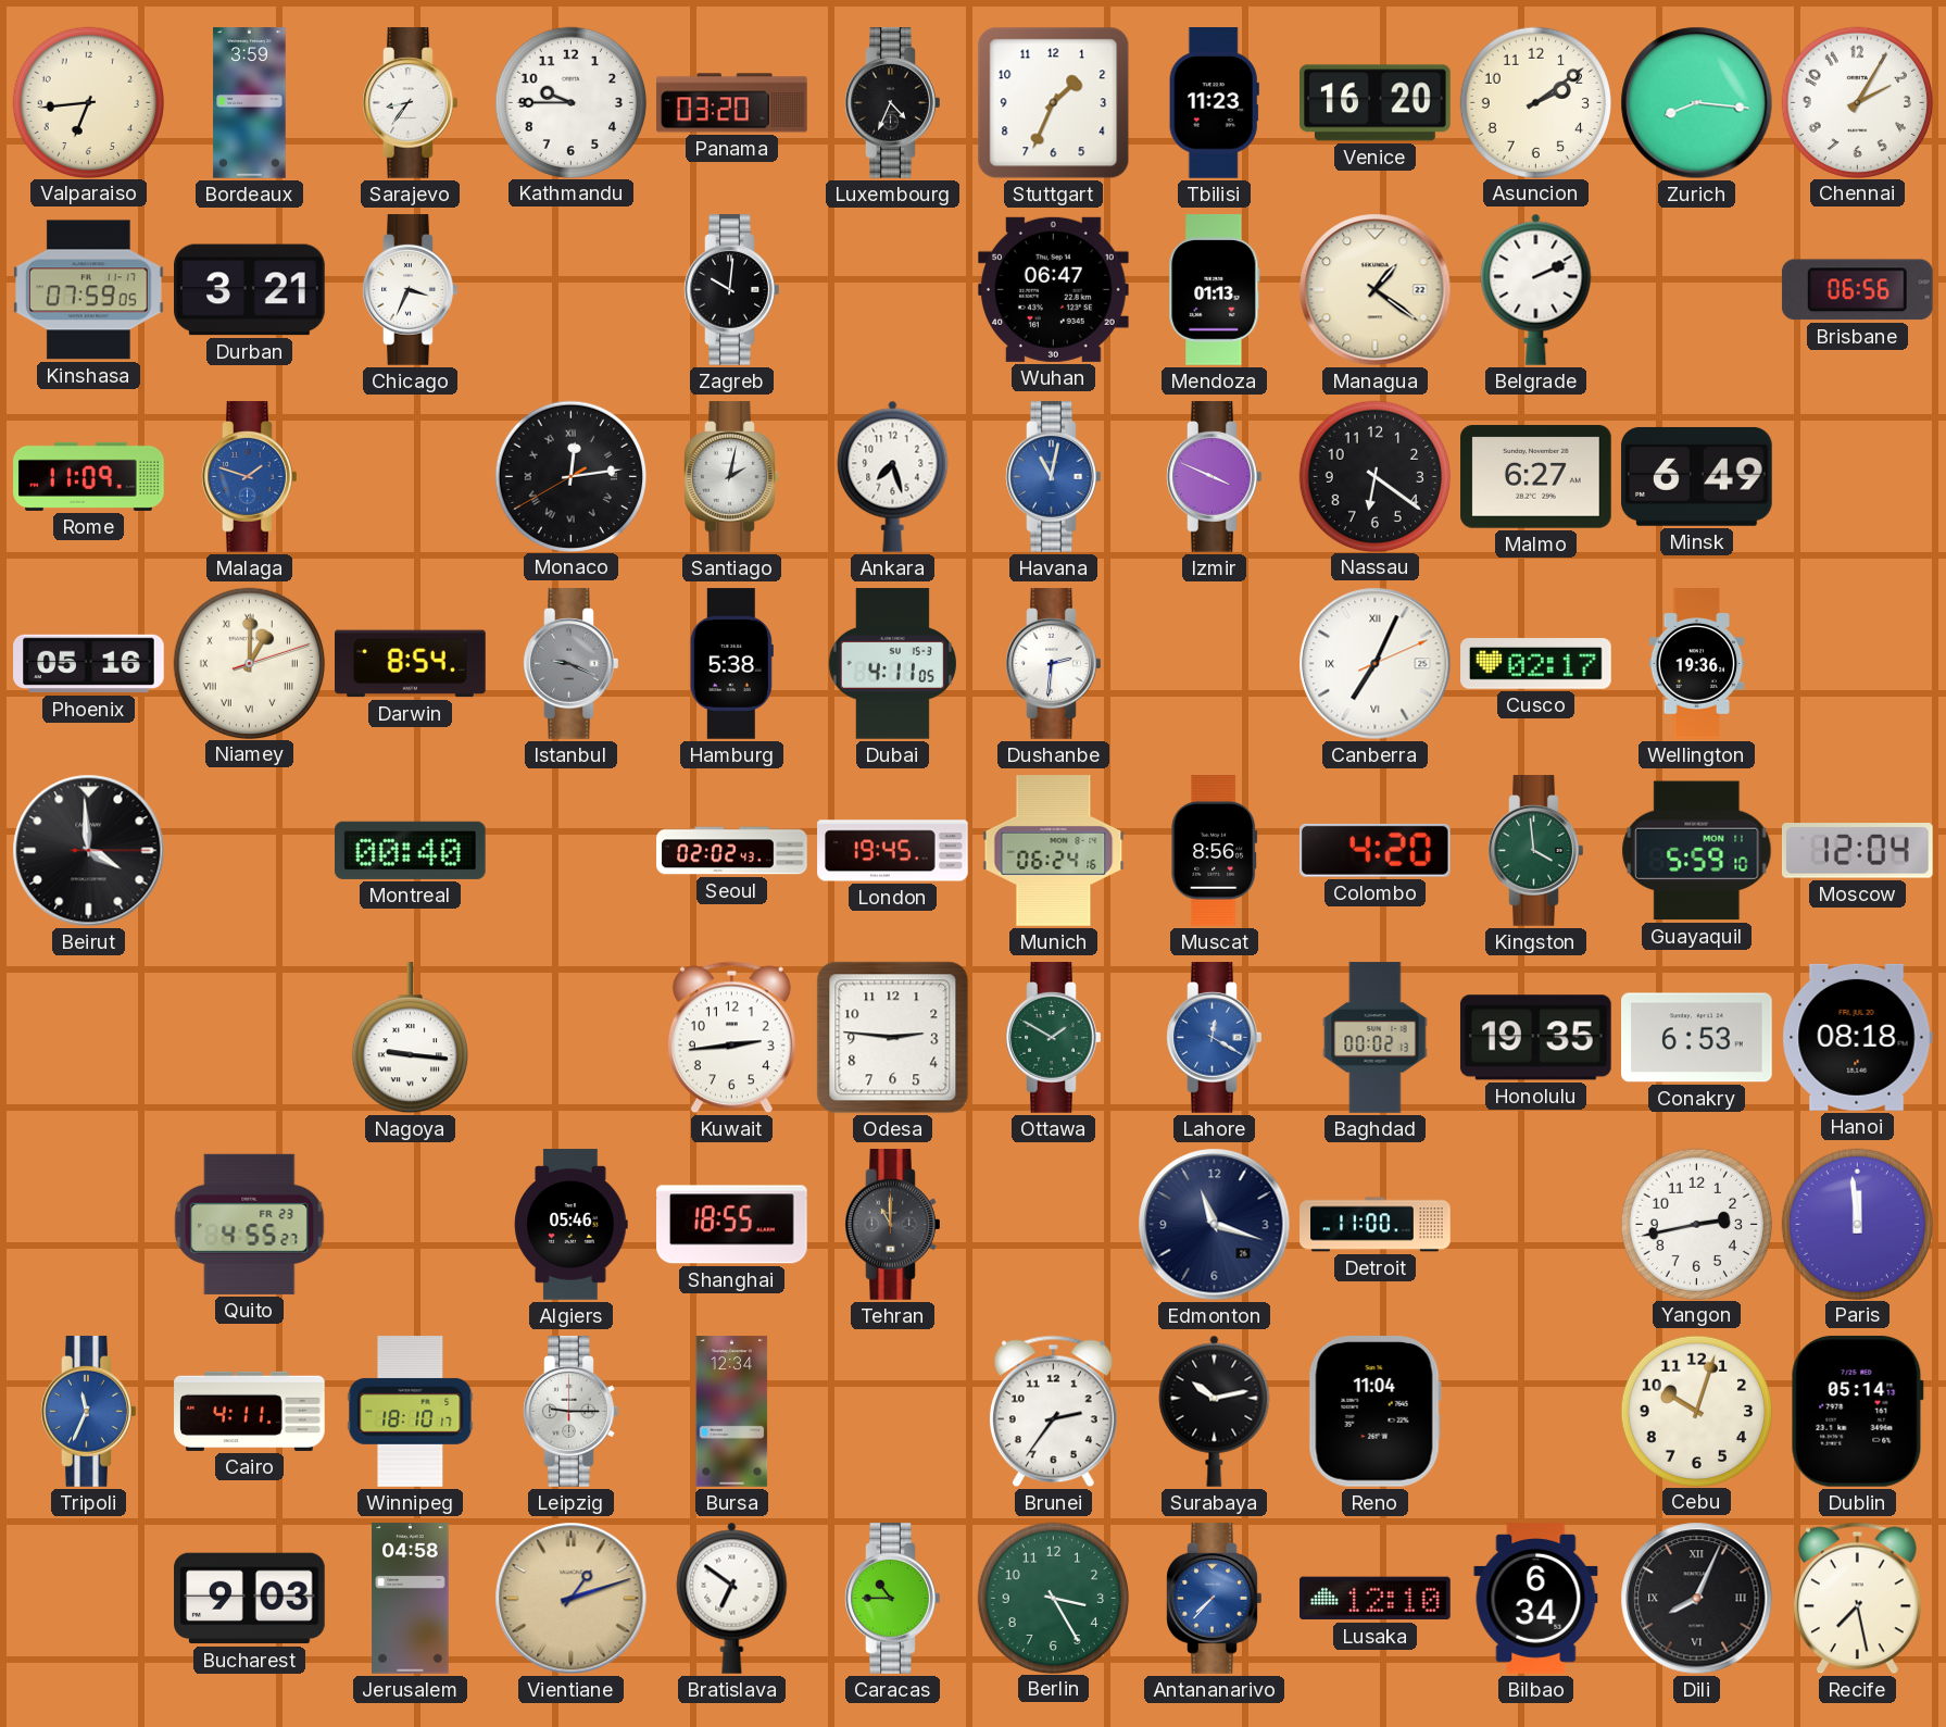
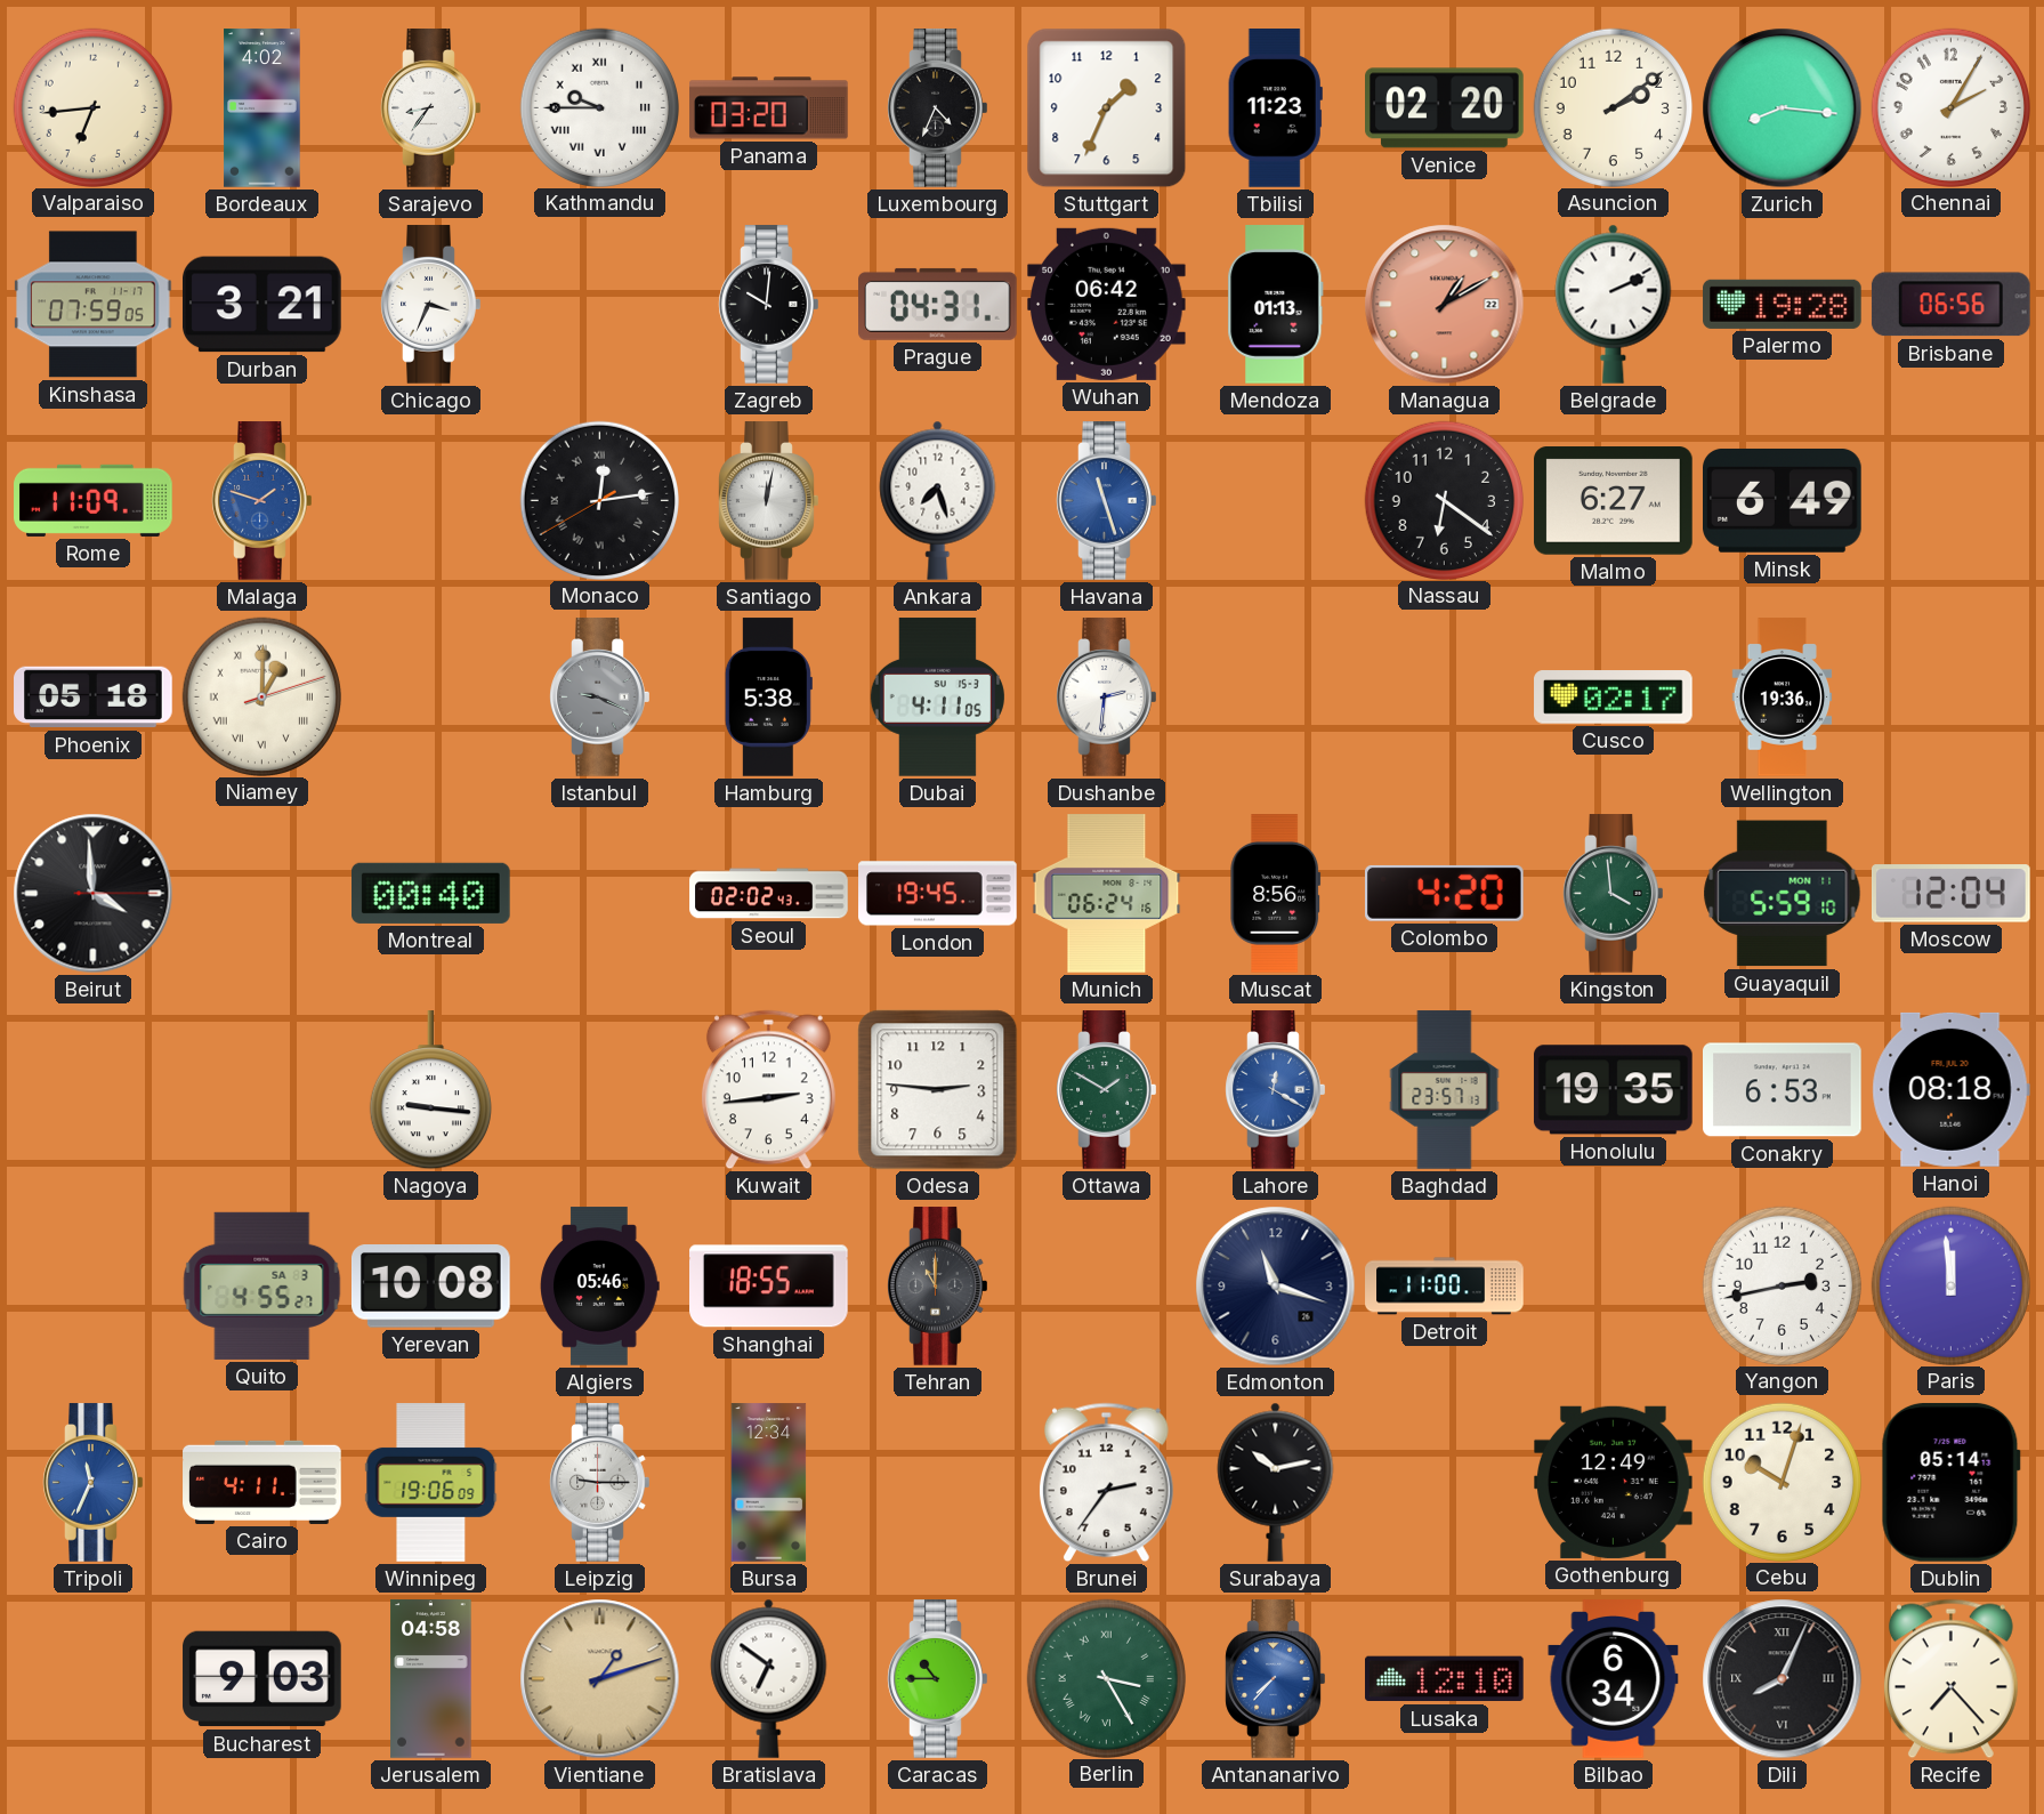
Bordeaux: 3:59 -> 4:02 (262, 108)
Kathmandu numerals: Arabic -> Roman (599, 107)
Venice: 16:20 -> 02:20 (1445, 108)
Prague: none -> 04:31 (938, 304)
Wuhan: 06:47 -> 06:42 (1107, 304)
Managua: 1:21 -> 1:10 (1445, 305)
Managua dial: cream -> salmon (1445, 305)
Palermo: none -> 19:28 (1783, 304)
Santiago: 2:02 -> 12:02 (769, 501)
Havana: 11:02 -> 11:27 (1107, 501)
Izmir: 3:49 -> none (1215, 477)
Phoenix: 05:16 -> 05:18 (94, 698)
Darwin: 8:54 -> none (411, 664)
Canberra: 7:04 -> none (1376, 664)
Baghdad: 00:02 -> 23:57 (1445, 1090)
Quito date: FR 23 -> SA 3 (262, 1285)
Yerevan: none -> 10:08 (430, 1287)
Winnipeg: 18:10 -> 19:06 (431, 1483)
Reno: 11:04 -> none (1374, 1412)
Gothenburg: none -> 12:49 (1614, 1482)
Berlin numerals: Arabic -> Roman (1106, 1678)
Recife: 7:28 -> 7:23 (1950, 1679)
